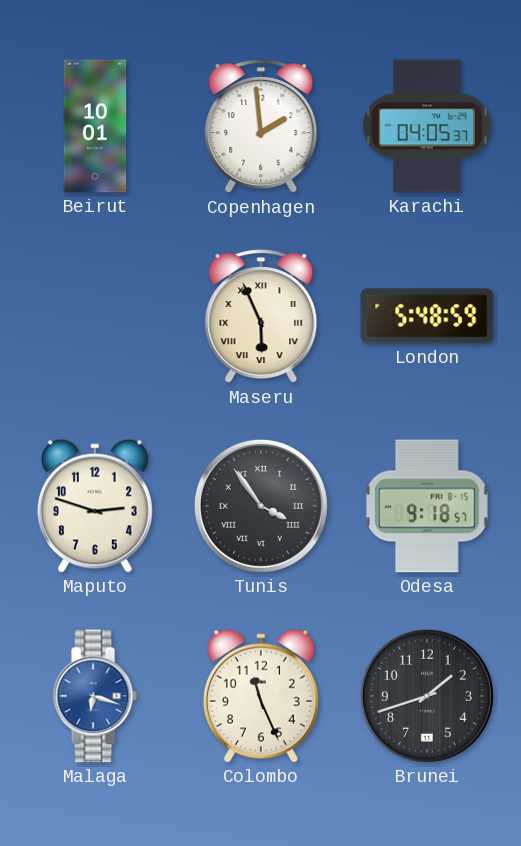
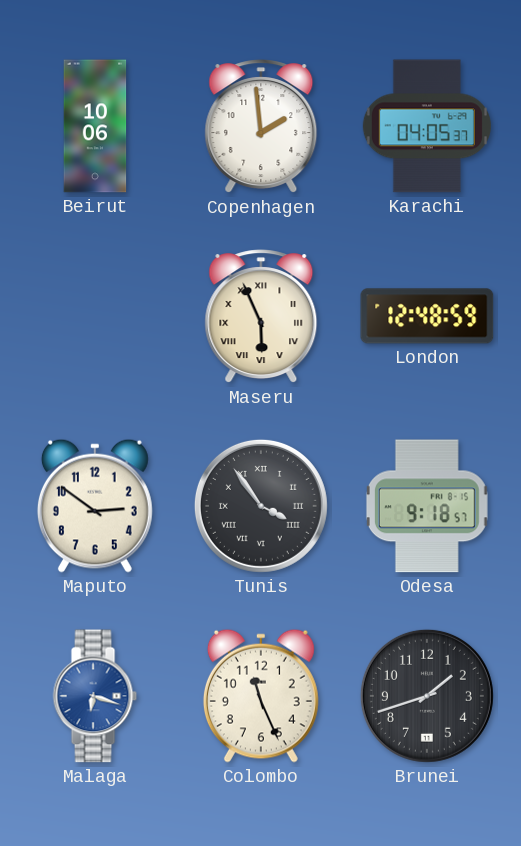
Beirut: 10:01 -> 10:06 (95, 126)
London: 5:48 -> 12:48 (427, 316)
Maputo: 2:48 -> 2:51 (95, 506)
